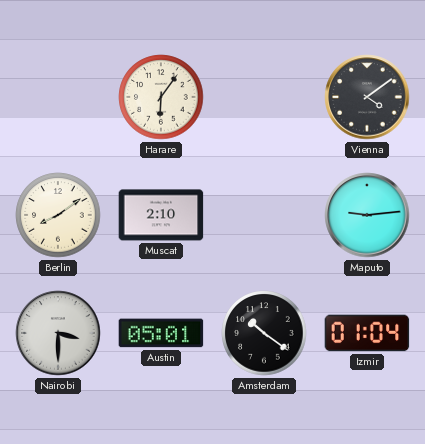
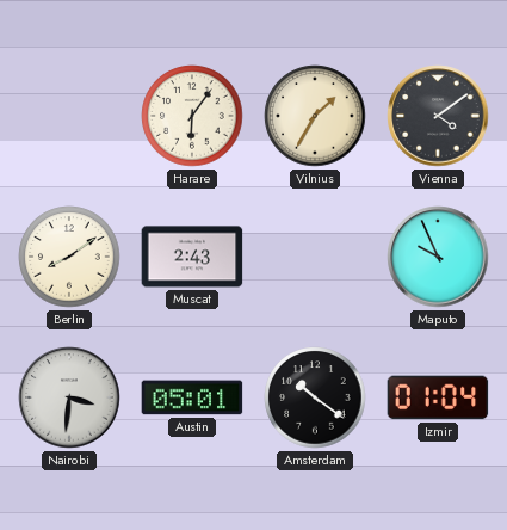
Vilnius: none -> 1:35 (315, 116)
Muscat: 2:10 -> 2:43 (192, 257)
Maputo: 9:14 -> 9:56 (438, 257)
Nairobi: 3:30 -> 3:31 (69, 397)
